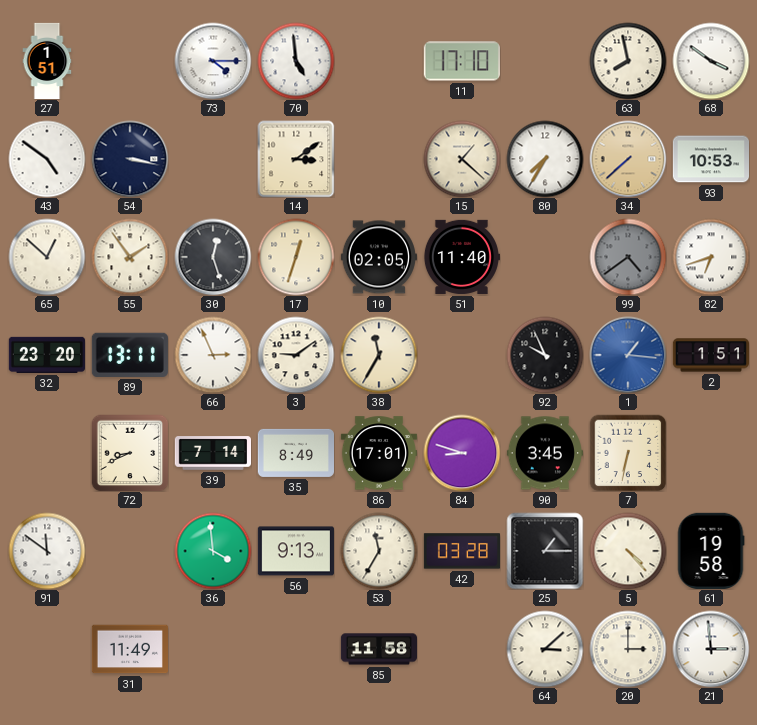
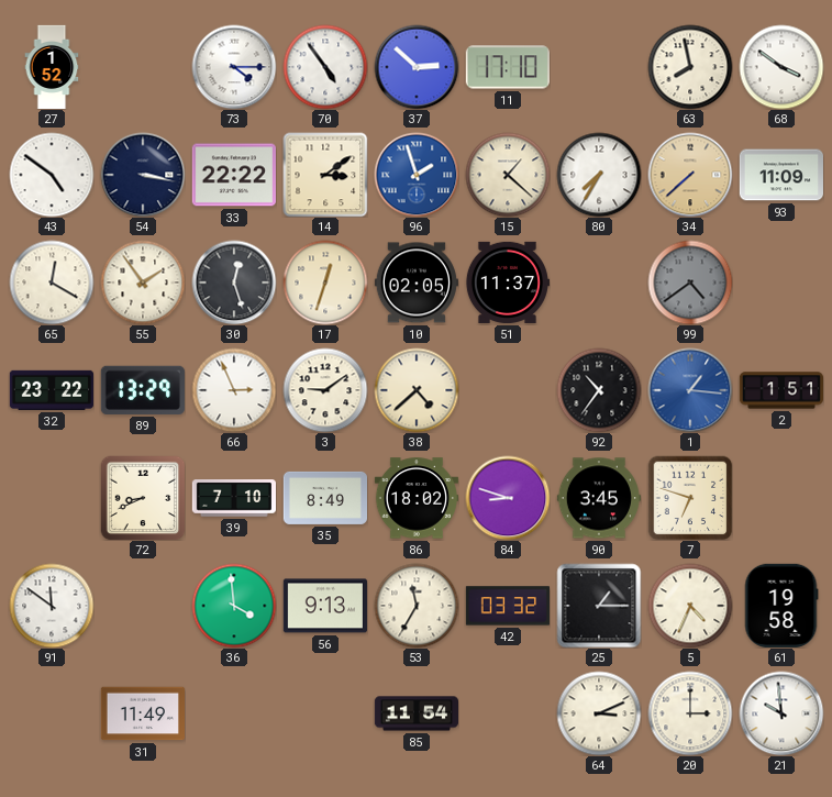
27: 1:51 -> 1:52 (52, 67)
70: 4:59 -> 4:54 (325, 67)
37: none -> 2:52 (417, 67)
33: none -> 22:22 (234, 175)
96: none -> 1:57 (417, 175)
93: 10:53 -> 11:09 (780, 175)
65: 12:52 -> 12:20 (52, 283)
51: 11:40 -> 11:37 (507, 283)
82: 6:42 -> none (711, 257)
32: 23:20 -> 23:22 (51, 390)
89: 13:11 -> 13:29 (143, 390)
38: 11:35 -> 4:38 (417, 390)
92: 9:56 -> 10:36 (599, 390)
39: 7:14 -> 7:10 (233, 498)
86: 17:01 -> 18:02 (415, 498)
7: 6:32 -> 6:48 (690, 498)
42: 03:28 -> 03:32 (507, 606)
5: 4:23 -> 4:34 (690, 606)
85: 11:58 -> 11:54 (415, 713)
64: 3:08 -> 3:11 (599, 713)
21: 2:59 -> 9:59 (781, 713)
